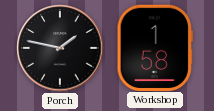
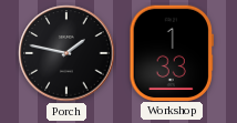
Workshop: 1:58 -> 1:33 (172, 52)
